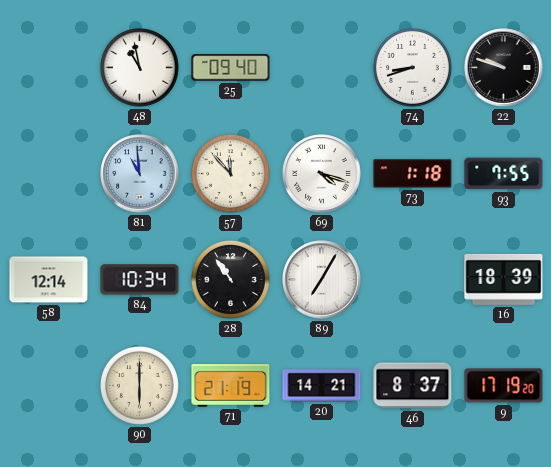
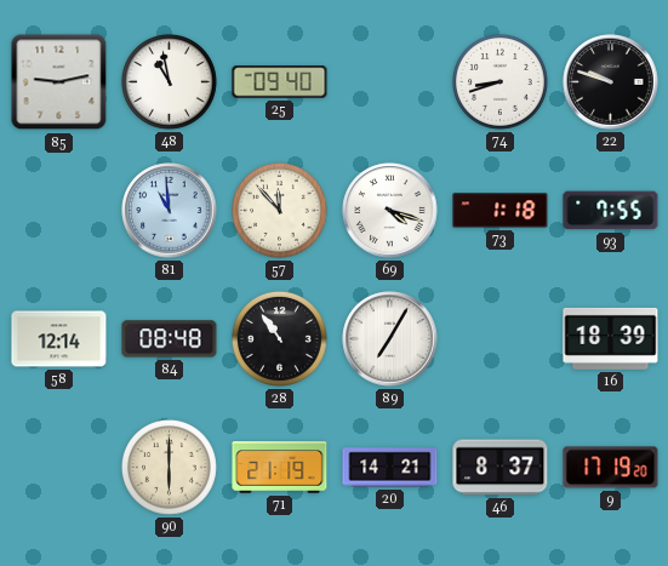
85: none -> 9:13 (59, 82)
84: 10:34 -> 08:48 (170, 339)
